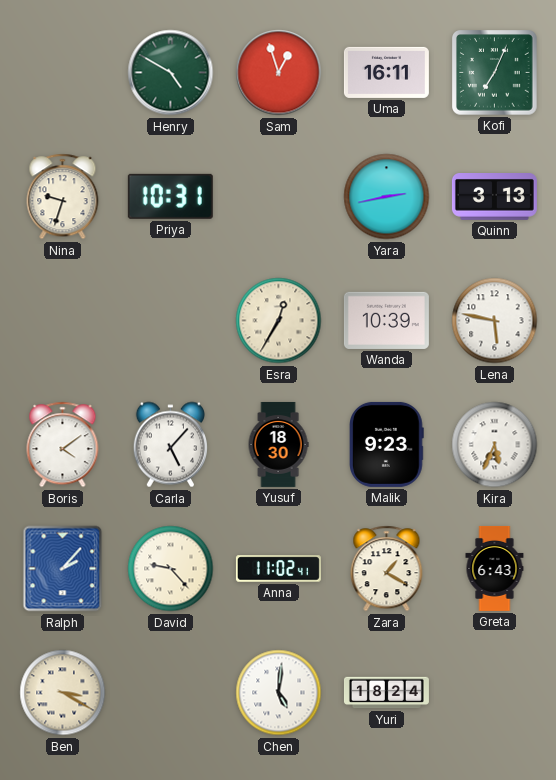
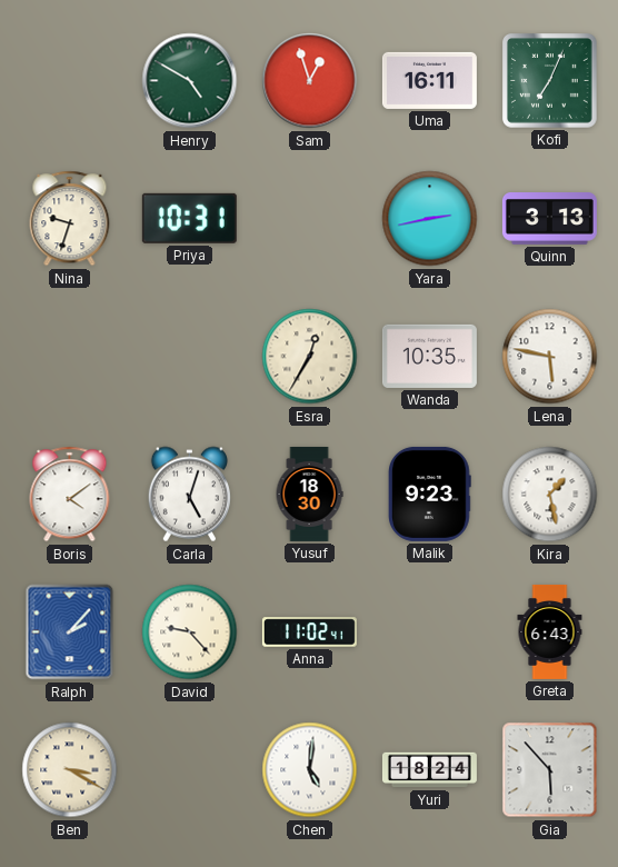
Wanda: 10:39 -> 10:35 (429, 356)
Carla: 5:07 -> 5:03 (189, 495)
Kira: 5:34 -> 1:28 (550, 495)
Zara: 1:20 -> none (387, 569)
Gia: none -> 5:53 (550, 770)
